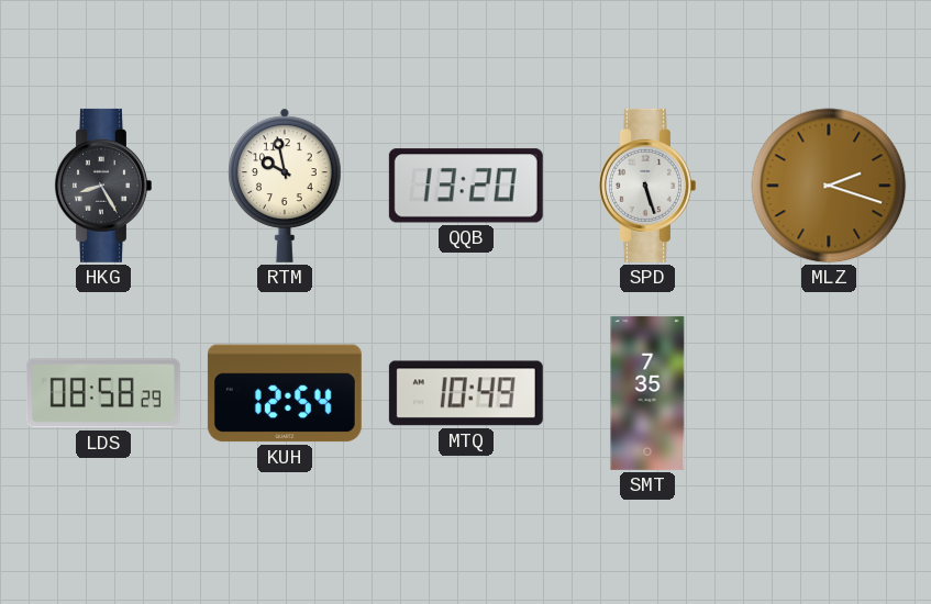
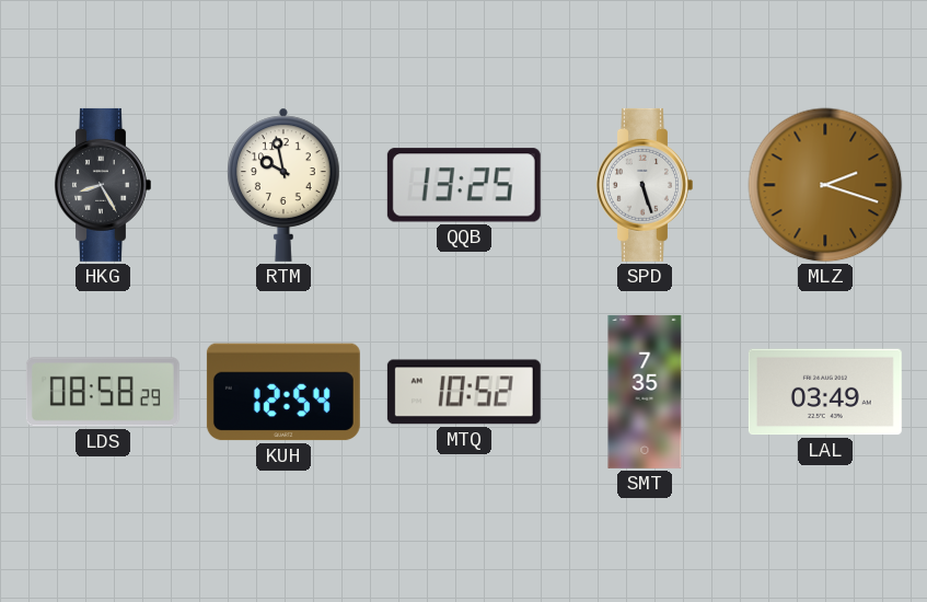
QQB: 13:20 -> 13:25 (464, 185)
MTQ: 10:49 -> 10:52 (464, 392)
LAL: none -> 03:49 (825, 392)
